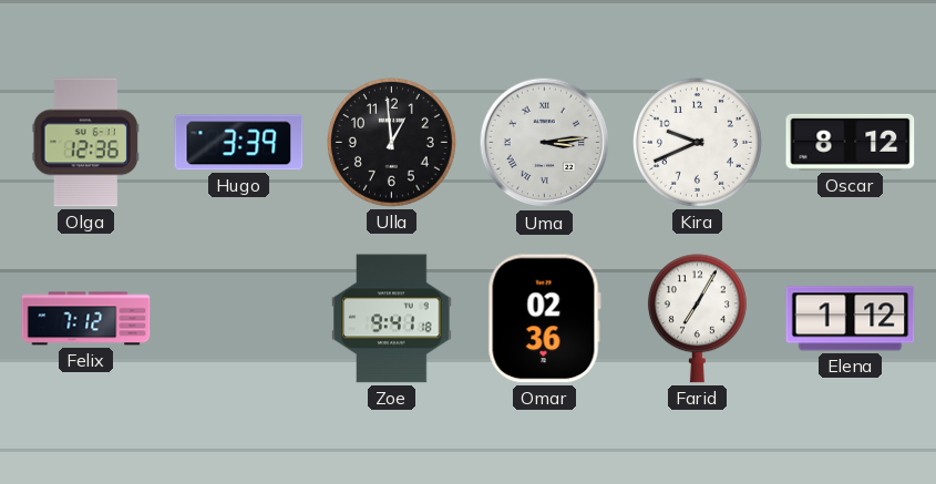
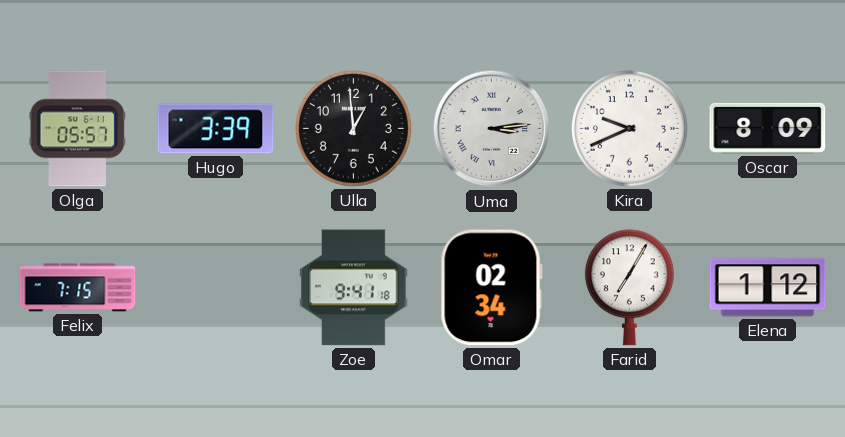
Olga: 12:36 -> 05:57 (77, 129)
Oscar: 8:12 -> 8:09 (768, 128)
Felix: 7:12 -> 7:15 (78, 288)
Omar: 02:36 -> 02:34 (491, 288)
